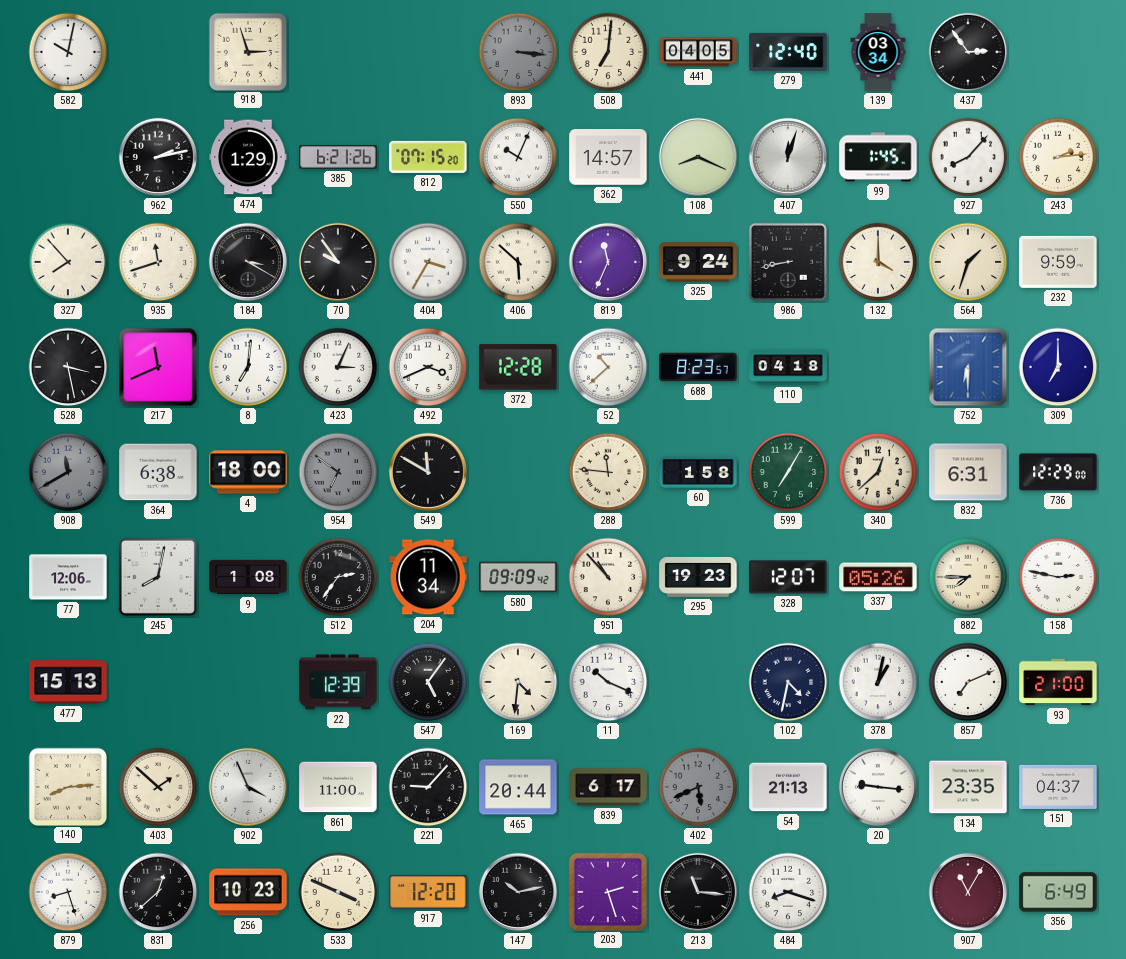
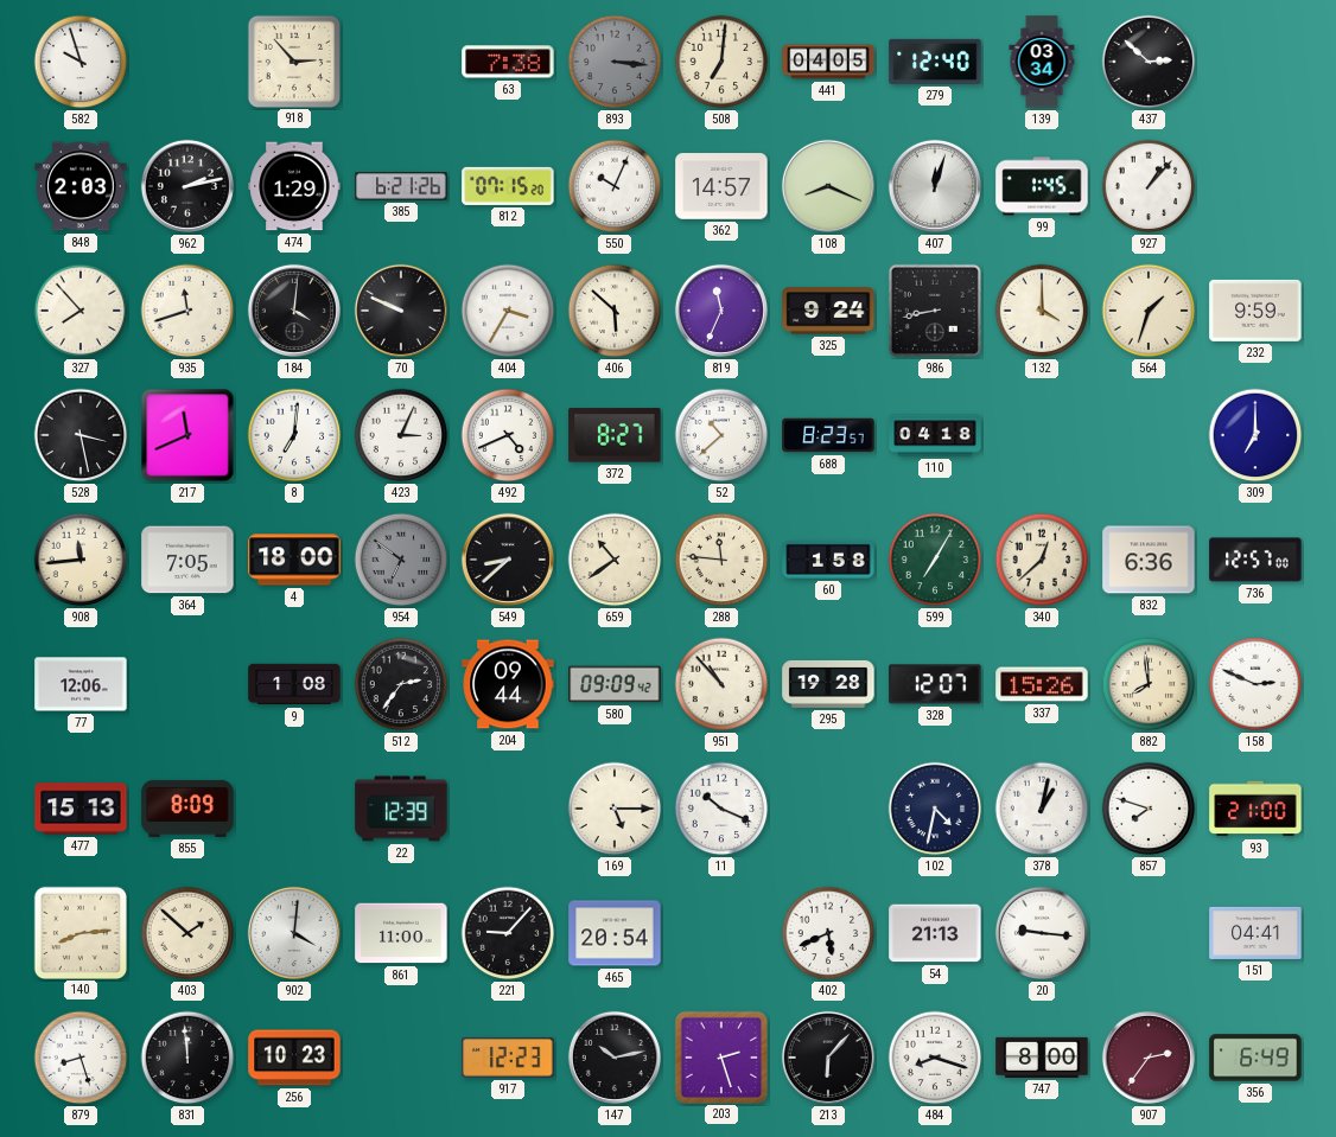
582: 10:02 -> 9:57 (81, 62)
918: 2:57 -> 2:53 (293, 60)
63: none -> 7:38 (508, 62)
437: 2:54 -> 2:52 (1149, 62)
848: none -> 2:03 (81, 186)
927: 8:07 -> 1:07 (1149, 186)
243: 2:14 -> none (1058, 157)
184: 3:20 -> 4:01 (294, 311)
70: 9:54 -> 9:49 (401, 311)
492: 3:41 -> 4:41 (508, 435)
372: 12:28 -> 8:27 (615, 435)
752: 6:30 -> none (968, 367)
908: 11:40 -> 11:44 (81, 560)
908 dial: grey -> cream (81, 560)
364: 6:38 -> 7:05 (187, 560)
549: 11:50 -> 8:38 (508, 560)
659: none -> 10:39 (615, 560)
832: 6:31 -> 6:36 (1149, 560)
736: 12:29 -> 12:57 (1255, 560)
245: 8:02 -> none (158, 577)
204: 11:34 -> 09:44 (508, 684)
295: 19:23 -> 19:28 (828, 684)
337: 05:26 -> 15:26 (1042, 684)
882: 7:45 -> 7:59 (1149, 684)
158: 2:47 -> 2:49 (1255, 684)
855: none -> 8:09 (187, 809)
547: 5:06 -> none (428, 682)
169: 4:31 -> 5:15 (615, 809)
857: 7:11 -> 7:48 (1149, 809)
902: 3:56 -> 4:01 (294, 933)
465: 20:44 -> 20:54 (615, 933)
839: 6:17 -> none (608, 787)
402 dial: grey -> white (828, 933)
134: 23:35 -> none (968, 787)
151: 04:37 -> 04:41 (1255, 933)
831: 12:38 -> 11:59 (187, 1058)
533: 3:49 -> none (338, 892)
917: 12:20 -> 12:23 (508, 1058)
213: 11:16 -> 6:07 (828, 1058)
747: none -> 8:00 (1042, 1058)
907: 11:05 -> 2:36 (1149, 1058)
